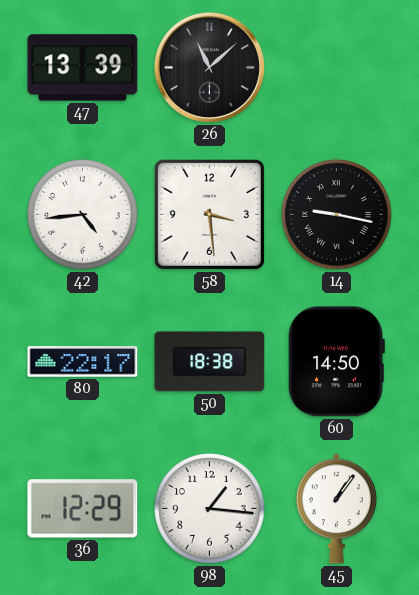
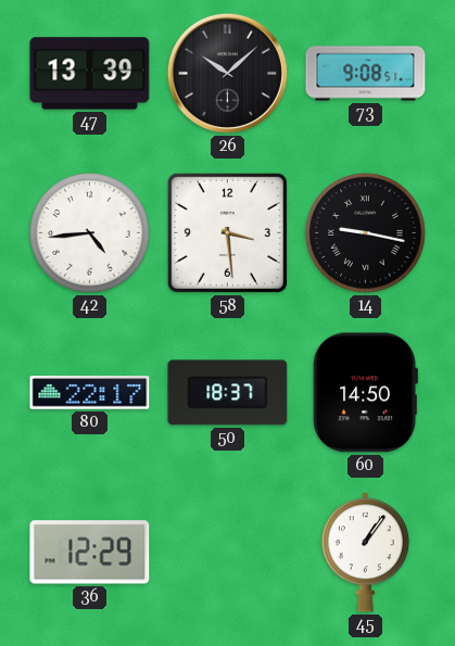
26: 11:08 -> 10:08 (227, 73)
73: none -> 9:08 (366, 74)
50: 18:38 -> 18:37 (228, 393)
98: 1:16 -> none (210, 509)
